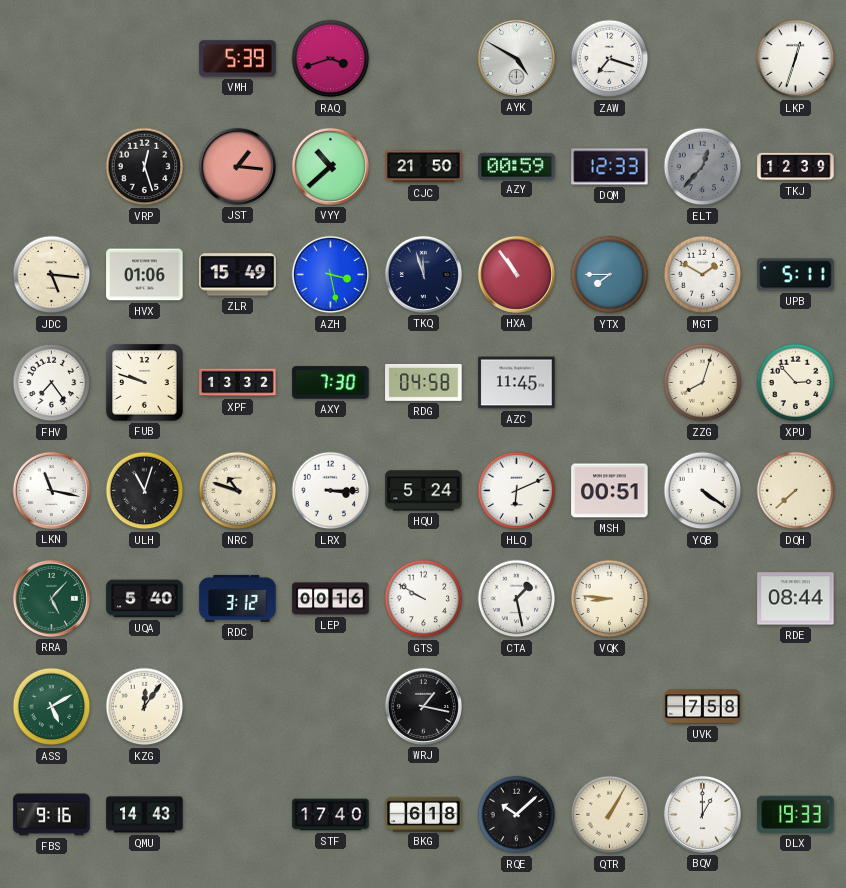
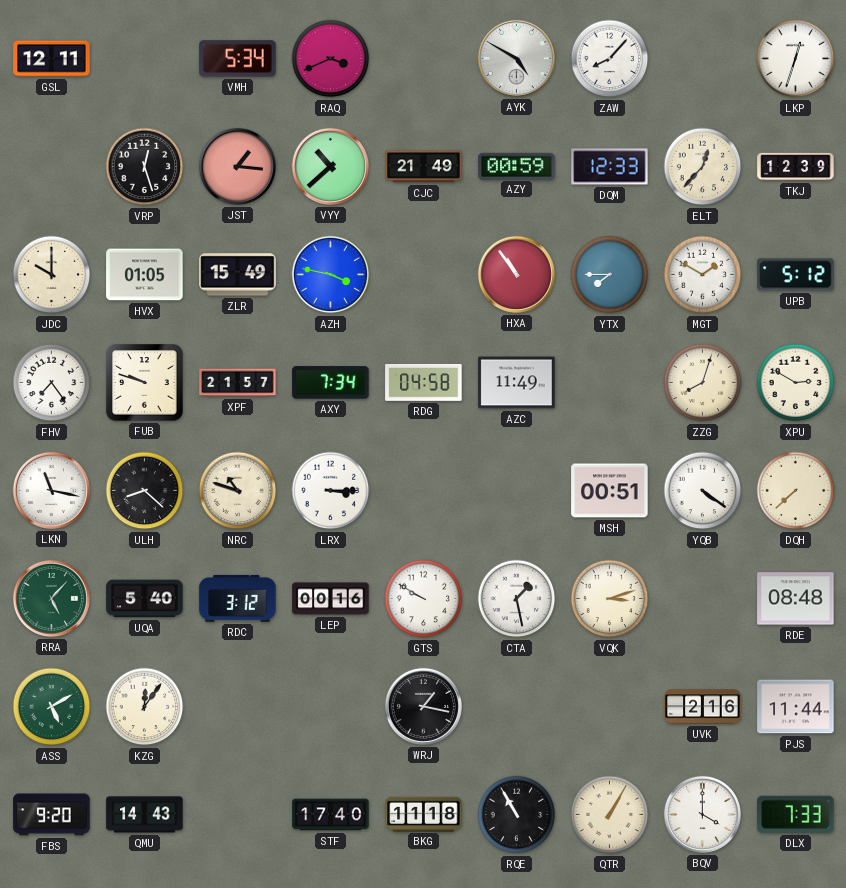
GSL: none -> 12:11 (52, 59)
VMH: 5:39 -> 5:34 (238, 59)
RAQ: 3:42 -> 3:41 (331, 59)
ZAW: 7:18 -> 8:07 (610, 59)
CJC: 21:50 -> 21:49 (424, 167)
ELT dial: grey -> cream (703, 167)
JDC: 5:16 -> 10:00 (52, 275)
HVX: 01:06 -> 01:05 (145, 275)
AZH: 3:28 -> 3:47 (331, 275)
TKQ: 11:57 -> none (423, 274)
UPB: 5:11 -> 5:12 (796, 275)
XPF: 13:32 -> 21:57 (238, 383)
AXY: 7:30 -> 7:34 (331, 383)
AZC: 11:45 -> 11:49 (517, 383)
XPU: 2:53 -> 2:50 (796, 383)
ULH: 11:03 -> 8:22 (145, 491)
HQU: 5:24 -> none (424, 491)
HLQ: 6:11 -> none (517, 491)
VQK: 8:46 -> 3:12 (610, 599)
RDE: 08:44 -> 08:48 (796, 599)
UVK: 7:58 -> 2:16 (703, 707)
PJS: none -> 11:44 (796, 707)
FBS: 9:16 -> 9:20 (52, 815)
BKG: 6:18 -> 11:18 (424, 814)
RQE: 10:08 -> 10:55 (517, 815)
BQV: 1:00 -> 4:00 (702, 814)
DLX: 19:33 -> 7:33 (796, 814)
